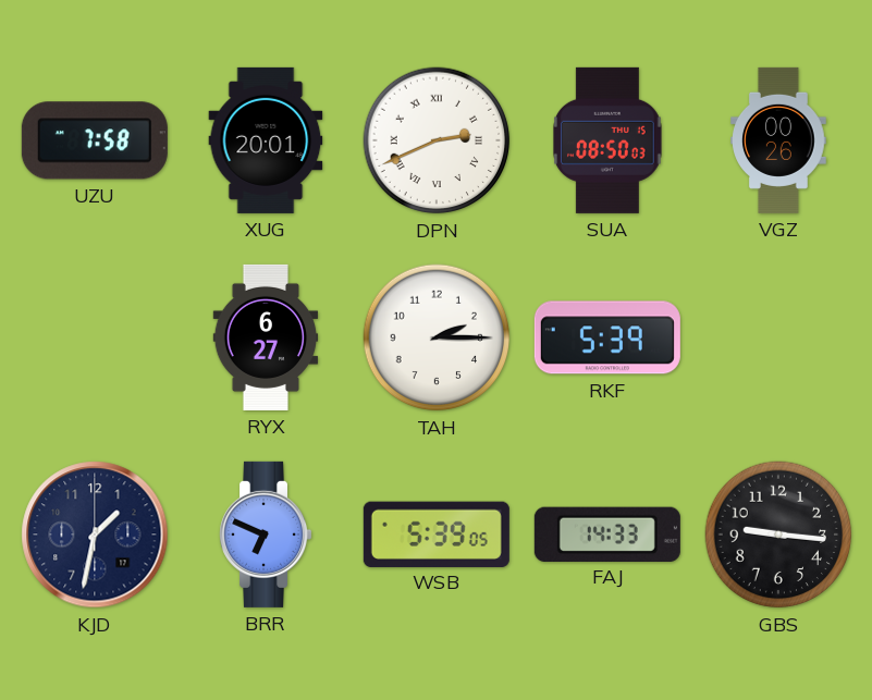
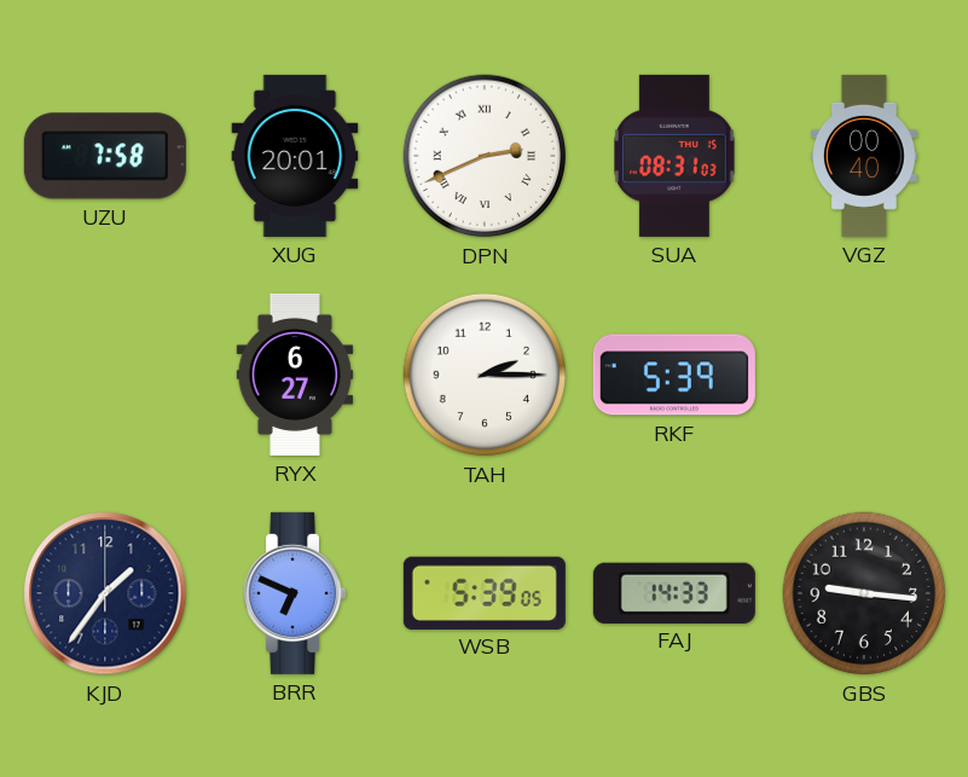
SUA: 08:50 -> 08:31 (676, 156)
VGZ: 00:26 -> 00:40 (865, 156)
KJD: 1:32 -> 1:36 (105, 593)
